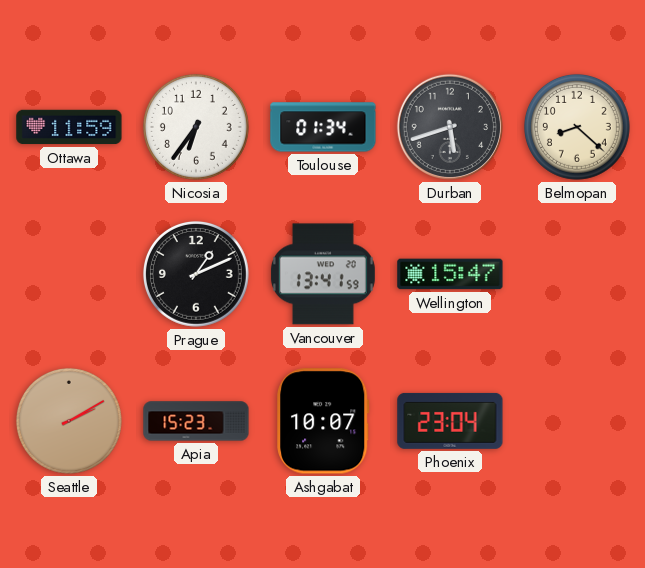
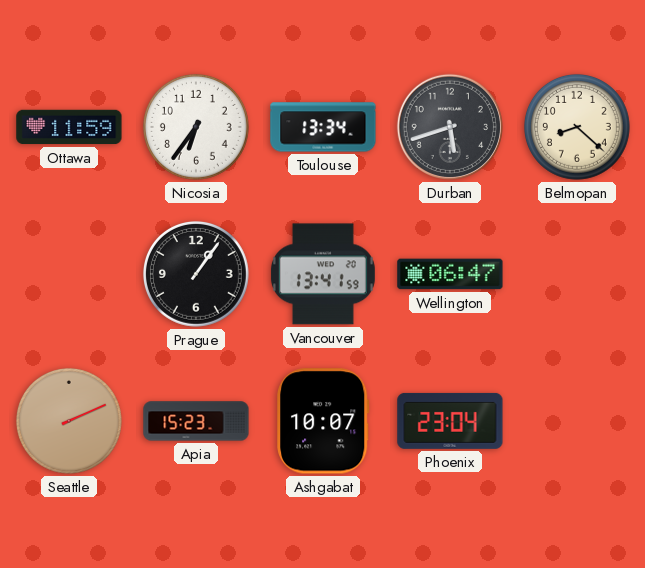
Toulouse: 01:34 -> 13:34 (323, 127)
Prague: 1:11 -> 1:06 (196, 274)
Wellington: 15:47 -> 06:47 (450, 274)
Seattle: 2:10 -> 2:11 (69, 421)
